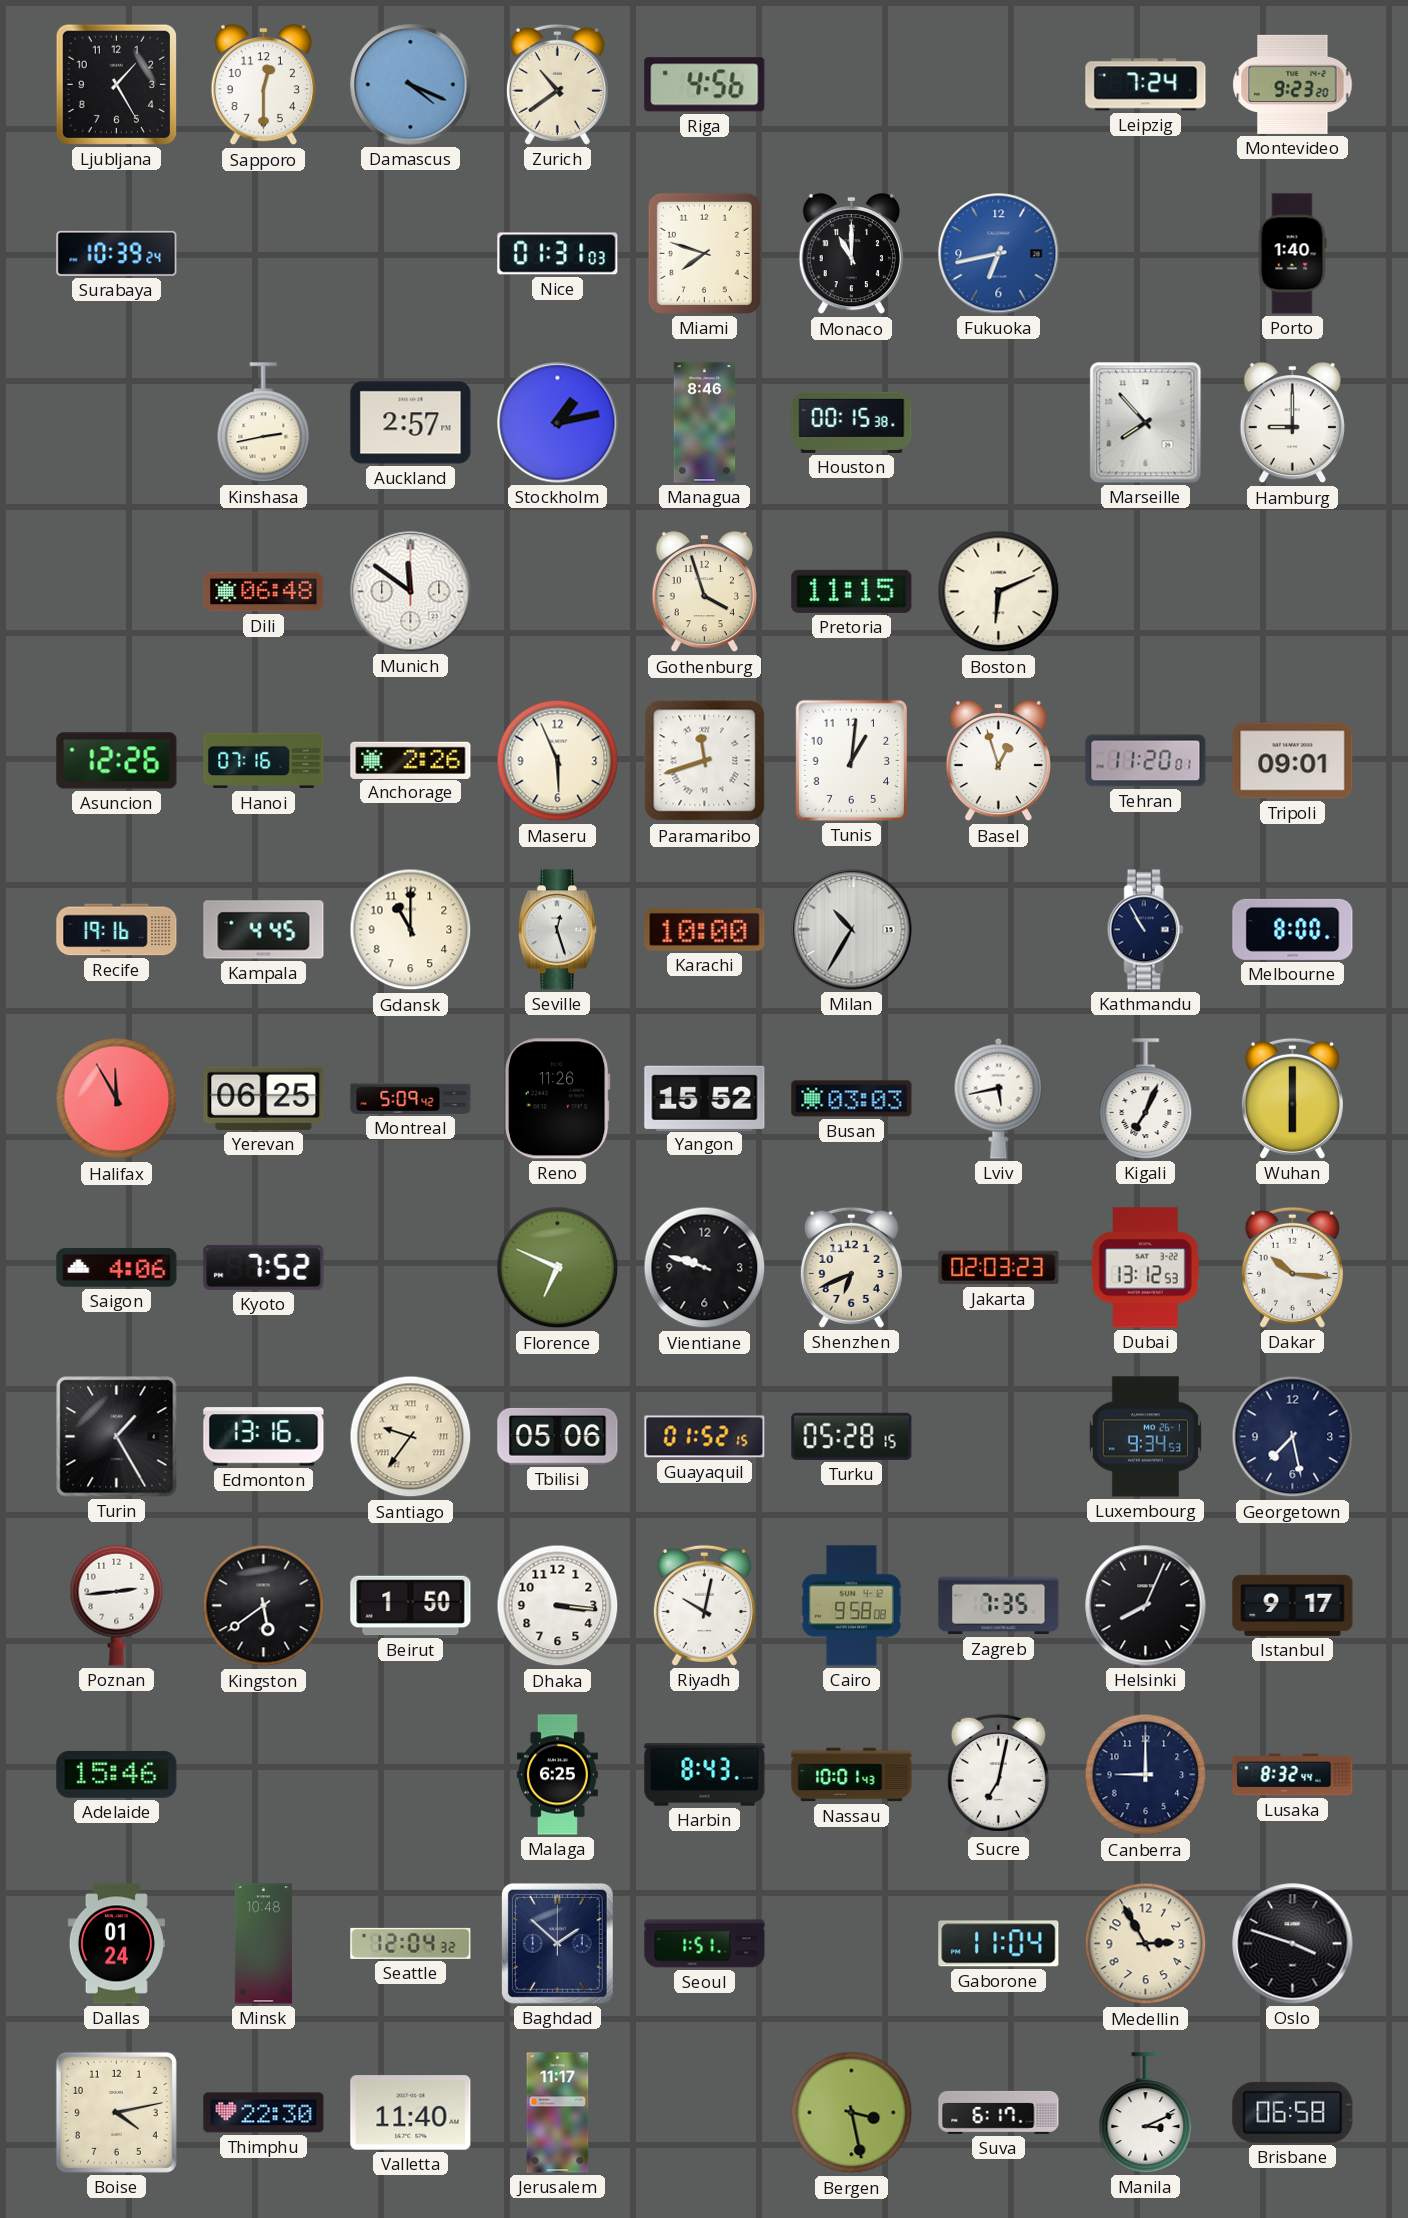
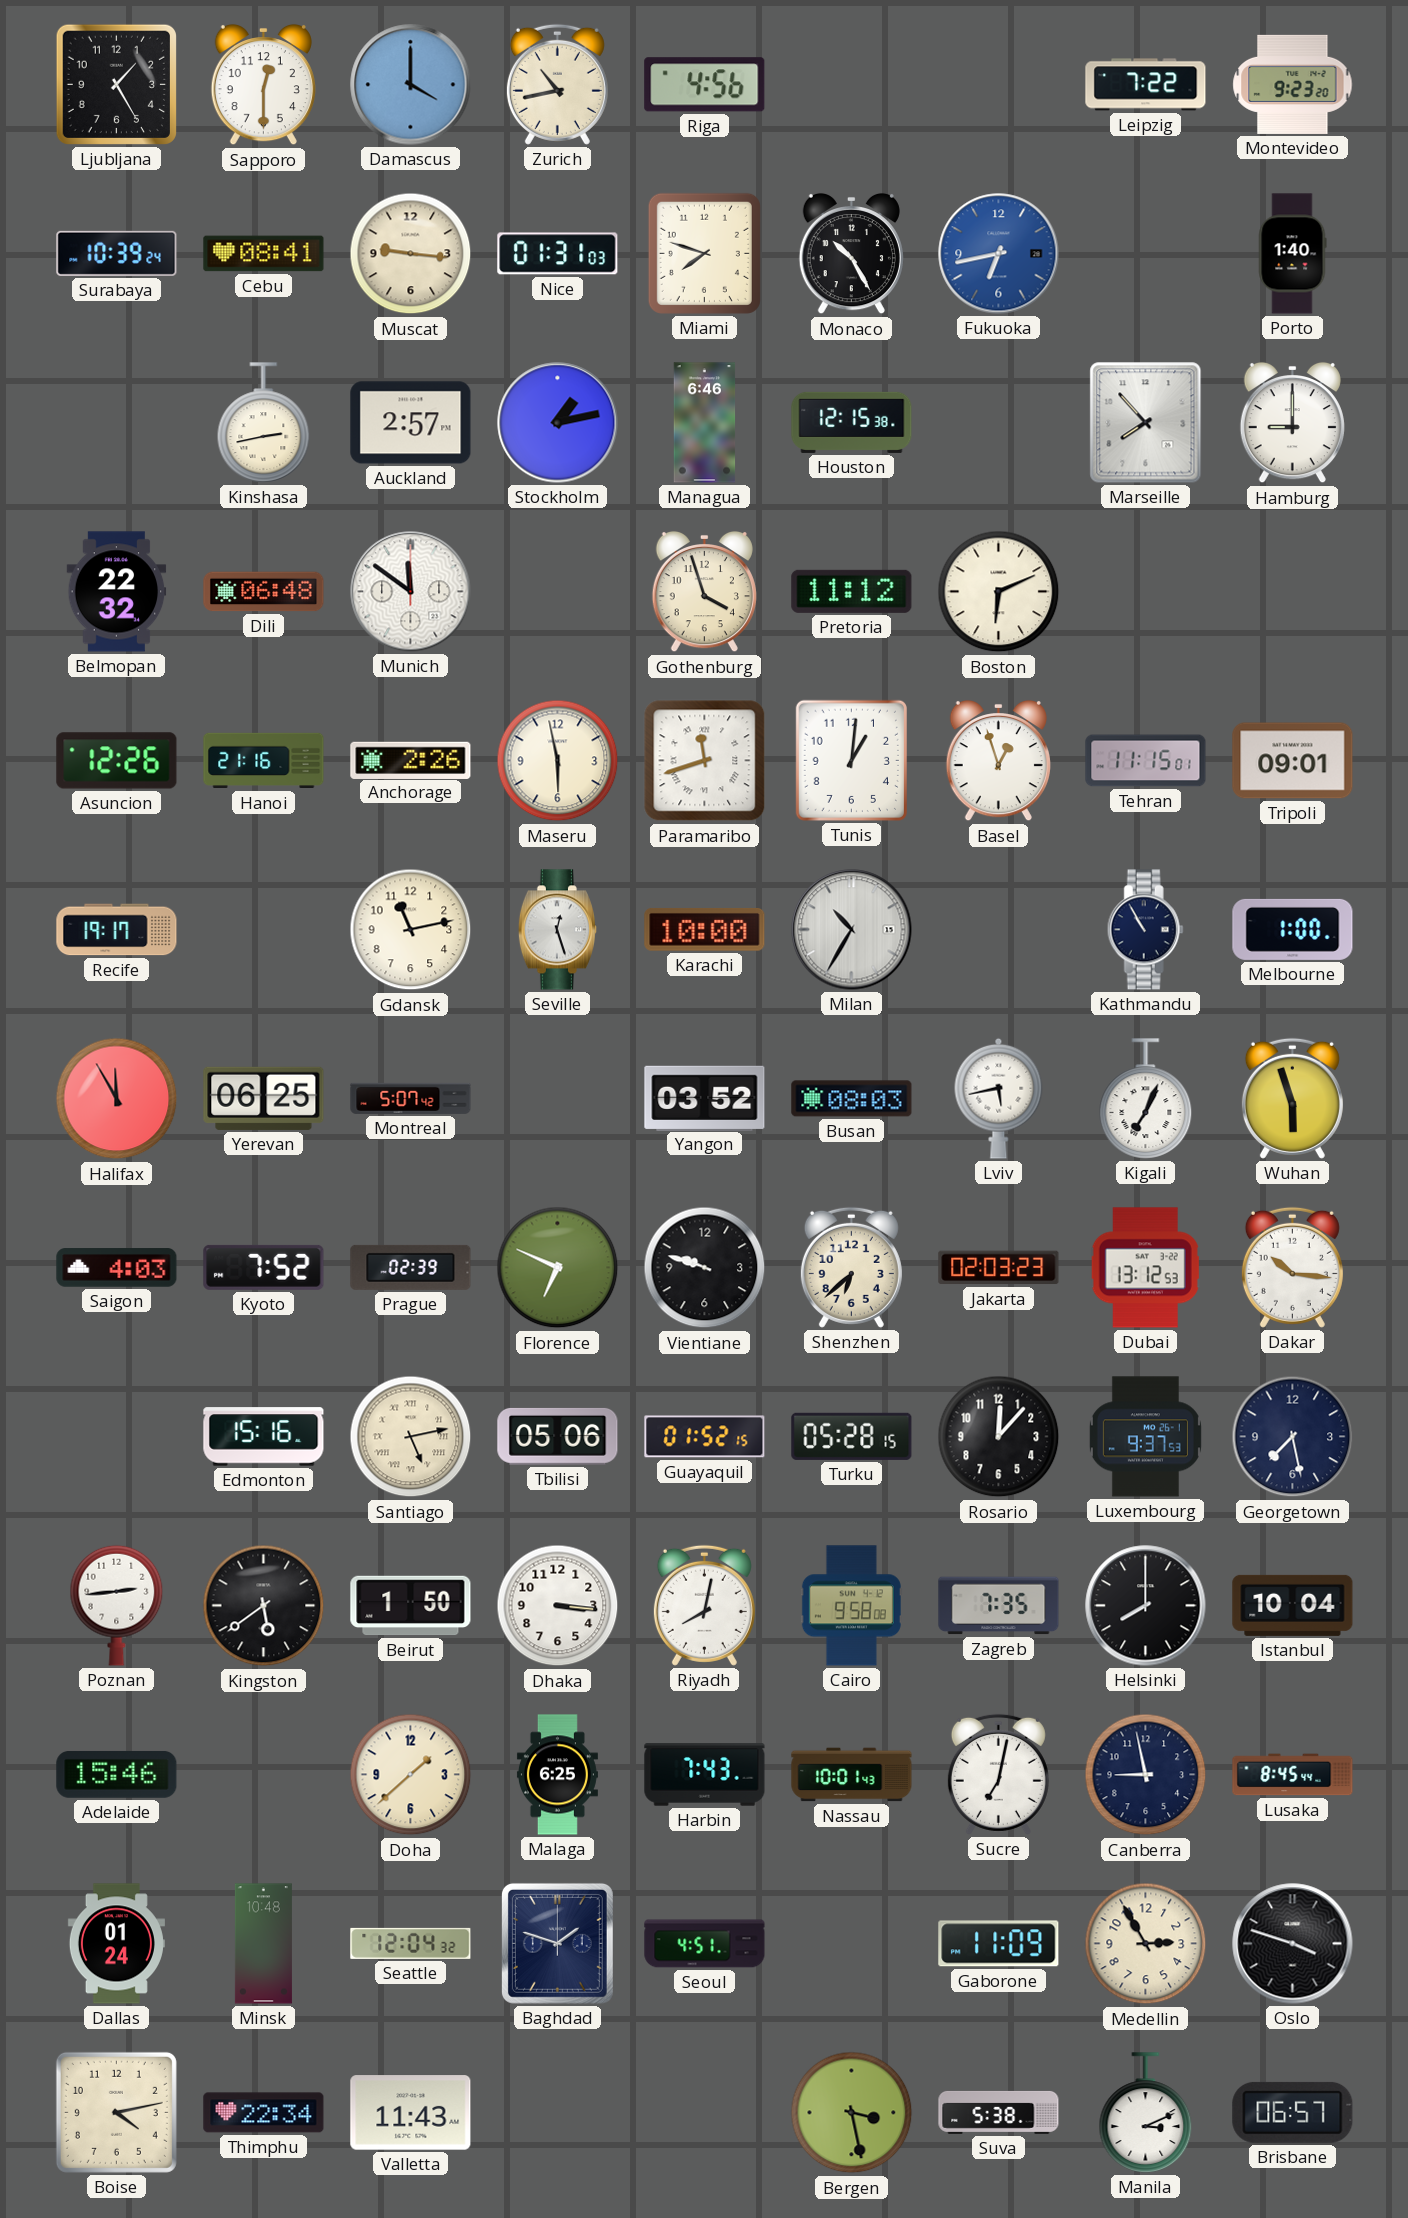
Damascus: 4:19 -> 4:00 (411, 85)
Zurich: 10:39 -> 10:43 (557, 84)
Leipzig: 7:24 -> 7:22 (1146, 85)
Cebu: none -> 08:41 (264, 254)
Muscat: none -> 9:16 (411, 254)
Monaco: 11:00 -> 10:25 (851, 254)
Managua: 8:46 -> 6:46 (705, 423)
Houston: 00:15 -> 12:15 (852, 422)
Belmopan: none -> 22:32 (117, 592)
Pretoria: 11:15 -> 11:12 (852, 591)
Hanoi: 07:16 -> 21:16 (264, 761)
Maseru: 5:56 -> 5:58 (558, 761)
Tehran: 11:20 -> 11:15 (1146, 761)
Recife: 19:16 -> 19:17 (117, 930)
Kampala: 4:45 -> none (264, 930)
Gdansk: 11:00 -> 11:13 (411, 930)
Melbourne: 8:00 -> 1:00 (1293, 929)
Montreal: 5:09 -> 5:07 (411, 1098)
Reno: 11:26 -> none (557, 1099)
Yangon: 15:52 -> 03:52 (705, 1098)
Busan: 03:03 -> 08:03 (852, 1099)
Wuhan: 6:00 -> 5:57 (1292, 1098)
Saigon: 4:06 -> 4:03 (117, 1268)
Prague: none -> 02:39 (411, 1267)
Shenzhen: 6:41 -> 6:38 (851, 1267)
Turin: 1:25 -> none (117, 1437)
Edmonton: 13:16 -> 15:16 (264, 1437)
Santiago: 9:36 -> 5:13 (411, 1437)
Rosario: none -> 12:07 (999, 1437)
Luxembourg: 9:34 -> 9:37 (1145, 1437)
Riyadh: 10:02 -> 8:02 (704, 1605)
Helsinki: 8:04 -> 8:00 (1146, 1606)
Istanbul: 9:17 -> 10:04 (1293, 1605)
Doha: none -> 1:38 (411, 1775)
Harbin: 8:43 -> 7:43 (705, 1775)
Canberra: 9:00 -> 8:58 (1146, 1775)
Lusaka: 8:32 -> 8:45 (1293, 1775)
Baghdad: 1:52 -> 1:48 (557, 1943)
Seoul: 1:51 -> 4:51 (705, 1944)
Gaborone: 11:04 -> 11:09 (999, 1944)
Thimphu: 22:30 -> 22:34 (264, 2113)
Valletta: 11:40 -> 11:43 (411, 2113)
Jerusalem: 11:17 -> none (558, 2113)
Suva: 6:17 -> 5:38 (999, 2112)
Brisbane: 06:58 -> 06:57 (1293, 2112)
